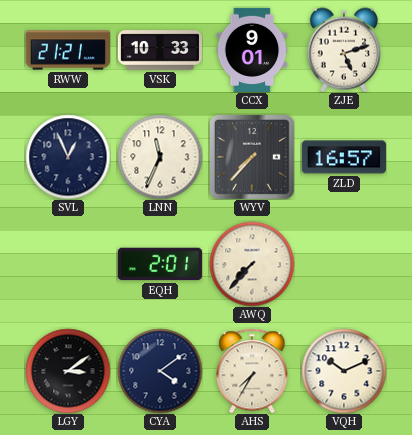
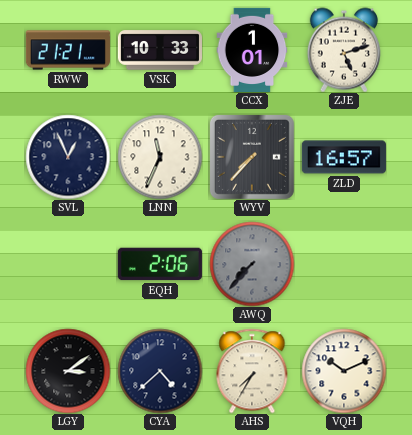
CCX: 9:01 -> 1:01 (252, 49)
EQH: 2:01 -> 2:06 (160, 264)
AWQ dial: cream -> grey (252, 264)
CYA: 4:09 -> 4:38 (160, 371)
